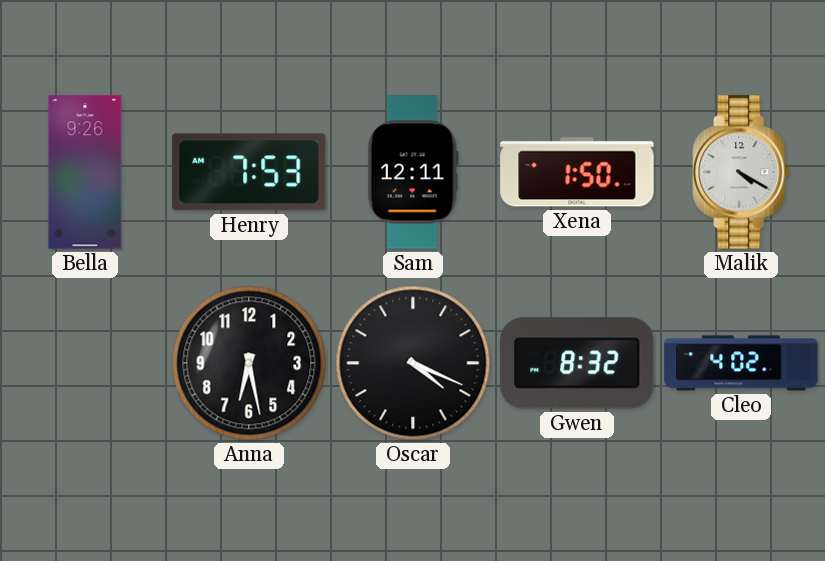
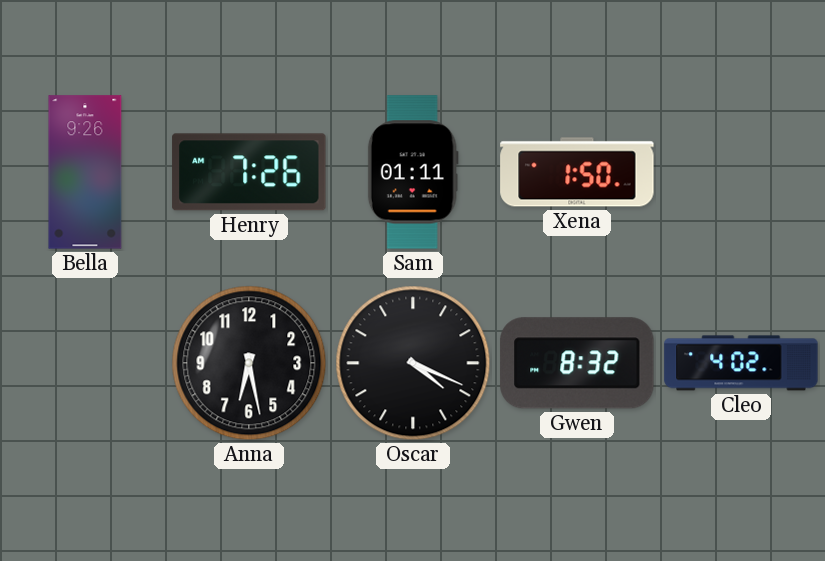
Henry: 7:53 -> 7:26 (249, 172)
Sam: 12:11 -> 01:11 (413, 172)
Malik: 4:20 -> none (741, 172)
